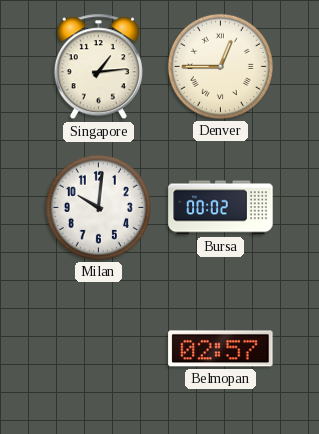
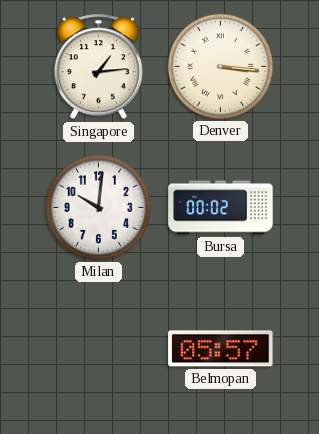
Denver: 12:45 -> 3:16 (220, 66)
Belmopan: 02:57 -> 05:57 (221, 349)
